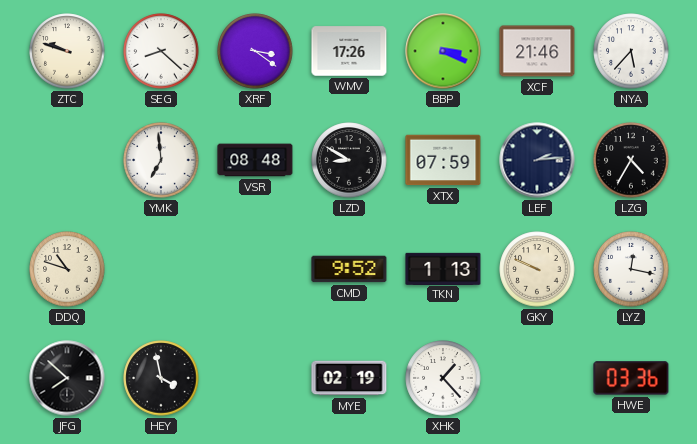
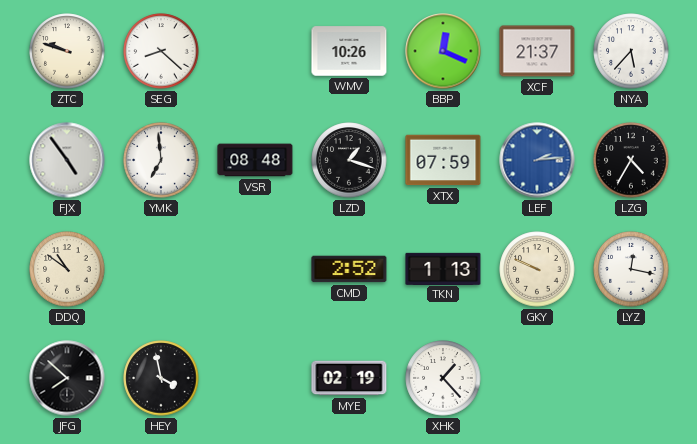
XRF: 3:21 -> none (255, 51)
WMV: 17:26 -> 10:26 (349, 51)
BBP: 3:19 -> 12:19 (443, 51)
XCF: 21:46 -> 21:37 (537, 51)
FJX: none -> 4:54 (67, 160)
LZD: 8:50 -> 1:18 (349, 160)
LEF dial: navy -> blue (537, 160)
DDQ: 10:48 -> 10:51 (67, 269)
CMD: 9:52 -> 2:52 (349, 269)
HWE: 03:36 -> none (631, 378)
